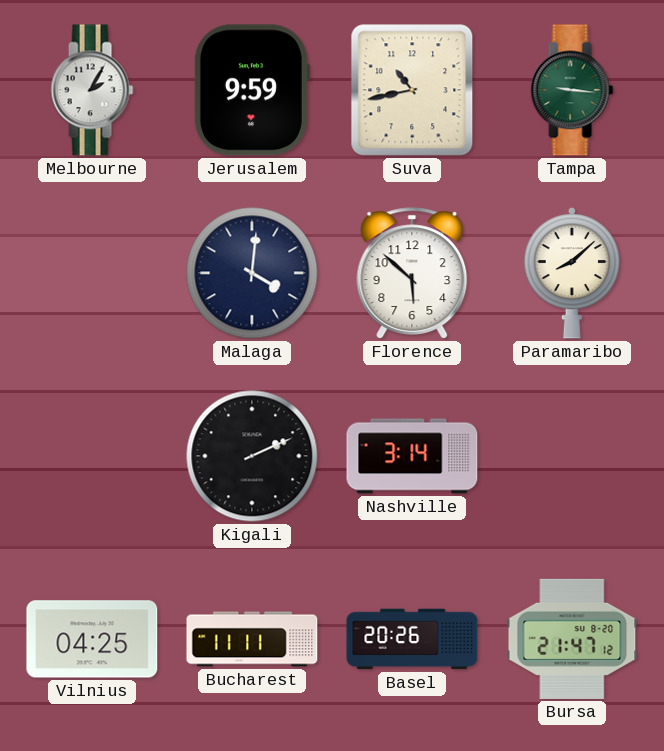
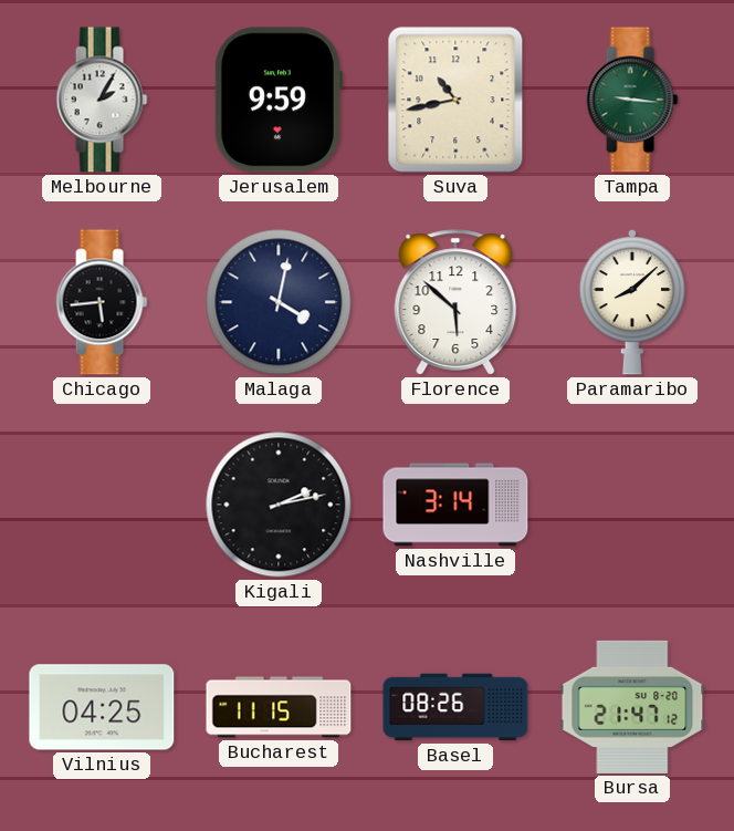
Chicago: none -> 5:44 (102, 302)
Malaga: 4:01 -> 4:02 (279, 302)
Kigali: 2:11 -> 2:13 (279, 505)
Bucharest: 11:11 -> 11:15 (279, 707)
Basel: 20:26 -> 08:26 (455, 707)
